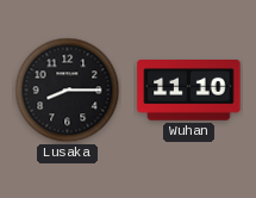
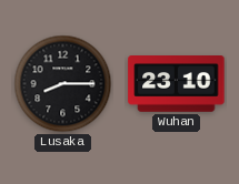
Wuhan: 11:10 -> 23:10 (177, 84)
